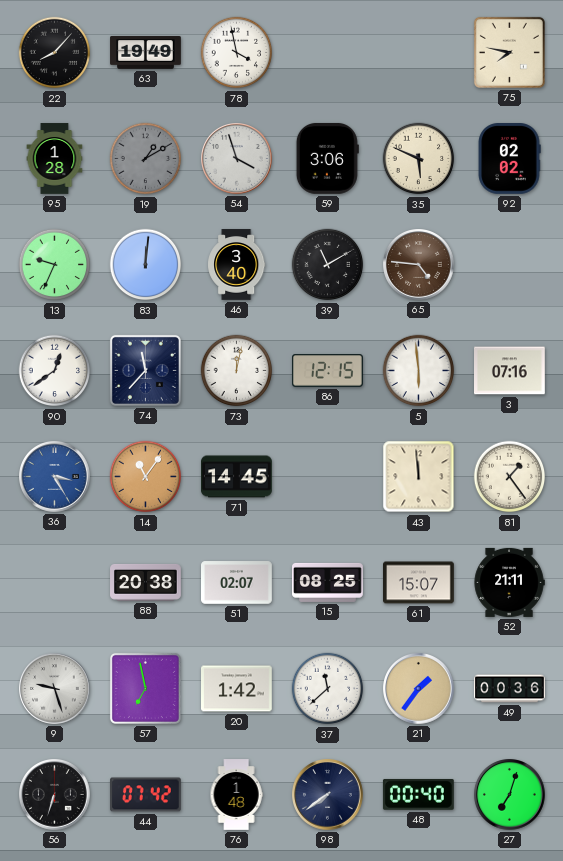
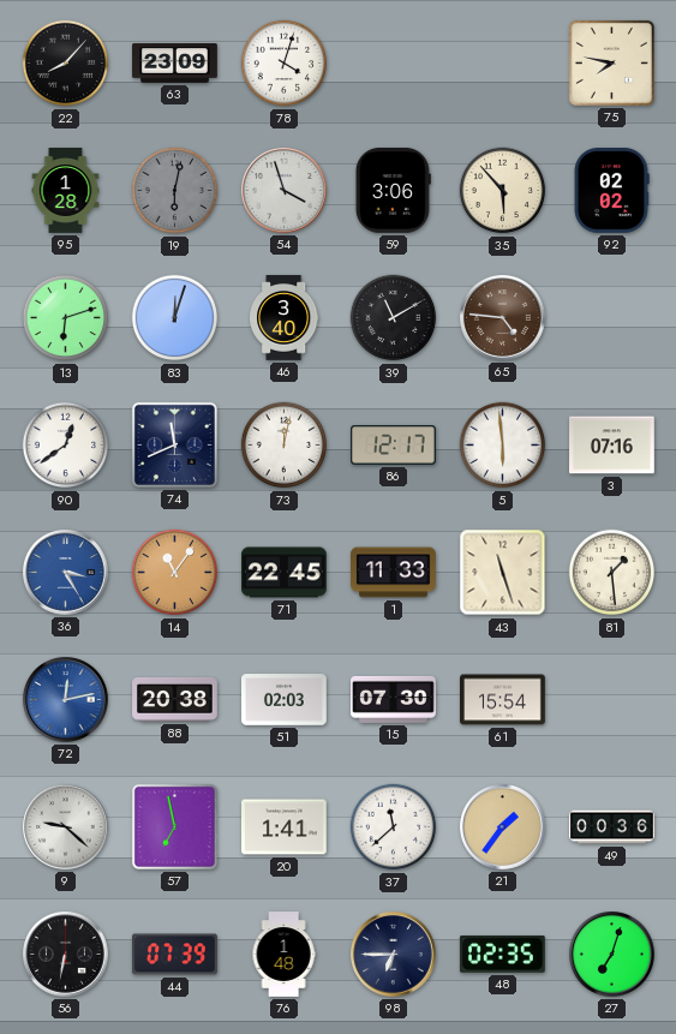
63: 19:49 -> 23:09 (175, 64)
78: 3:58 -> 4:03 (285, 64)
19: 1:10 -> 6:02 (175, 191)
35: 5:49 -> 5:53 (503, 191)
13: 9:34 -> 6:12 (66, 318)
83: 12:01 -> 12:03 (175, 318)
74: 11:37 -> 11:41 (174, 444)
86: 12:15 -> 12:17 (394, 446)
71: 14:45 -> 22:45 (285, 573)
1: none -> 11:33 (394, 573)
43: 11:59 -> 11:27 (503, 573)
81: 1:24 -> 1:29 (612, 573)
72: none -> 12:13 (66, 700)
51: 02:07 -> 02:03 (285, 700)
15: 08:25 -> 07:30 (394, 699)
61: 15:07 -> 15:54 (503, 700)
52: 21:11 -> none (509, 582)
9: 9:27 -> 9:22 (66, 827)
20: 1:42 -> 1:41 (285, 827)
56: 6:33 -> 6:32 (66, 955)
44: 07:42 -> 07:39 (175, 955)
98: 7:39 -> 6:45 (394, 955)
48: 00:40 -> 02:35 (502, 954)
